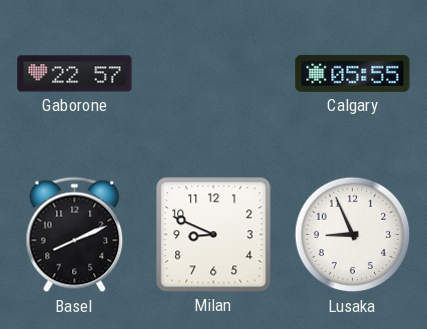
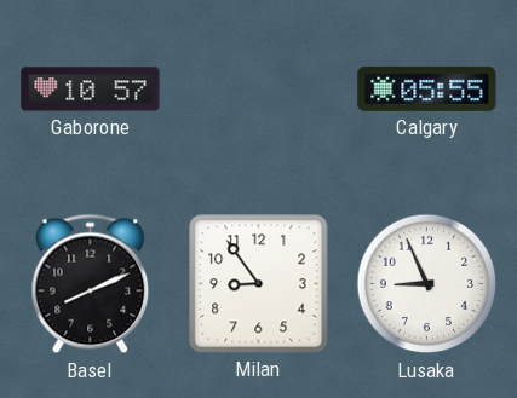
Gaborone: 22:57 -> 10:57 (91, 90)
Milan: 8:49 -> 8:54 (259, 284)
